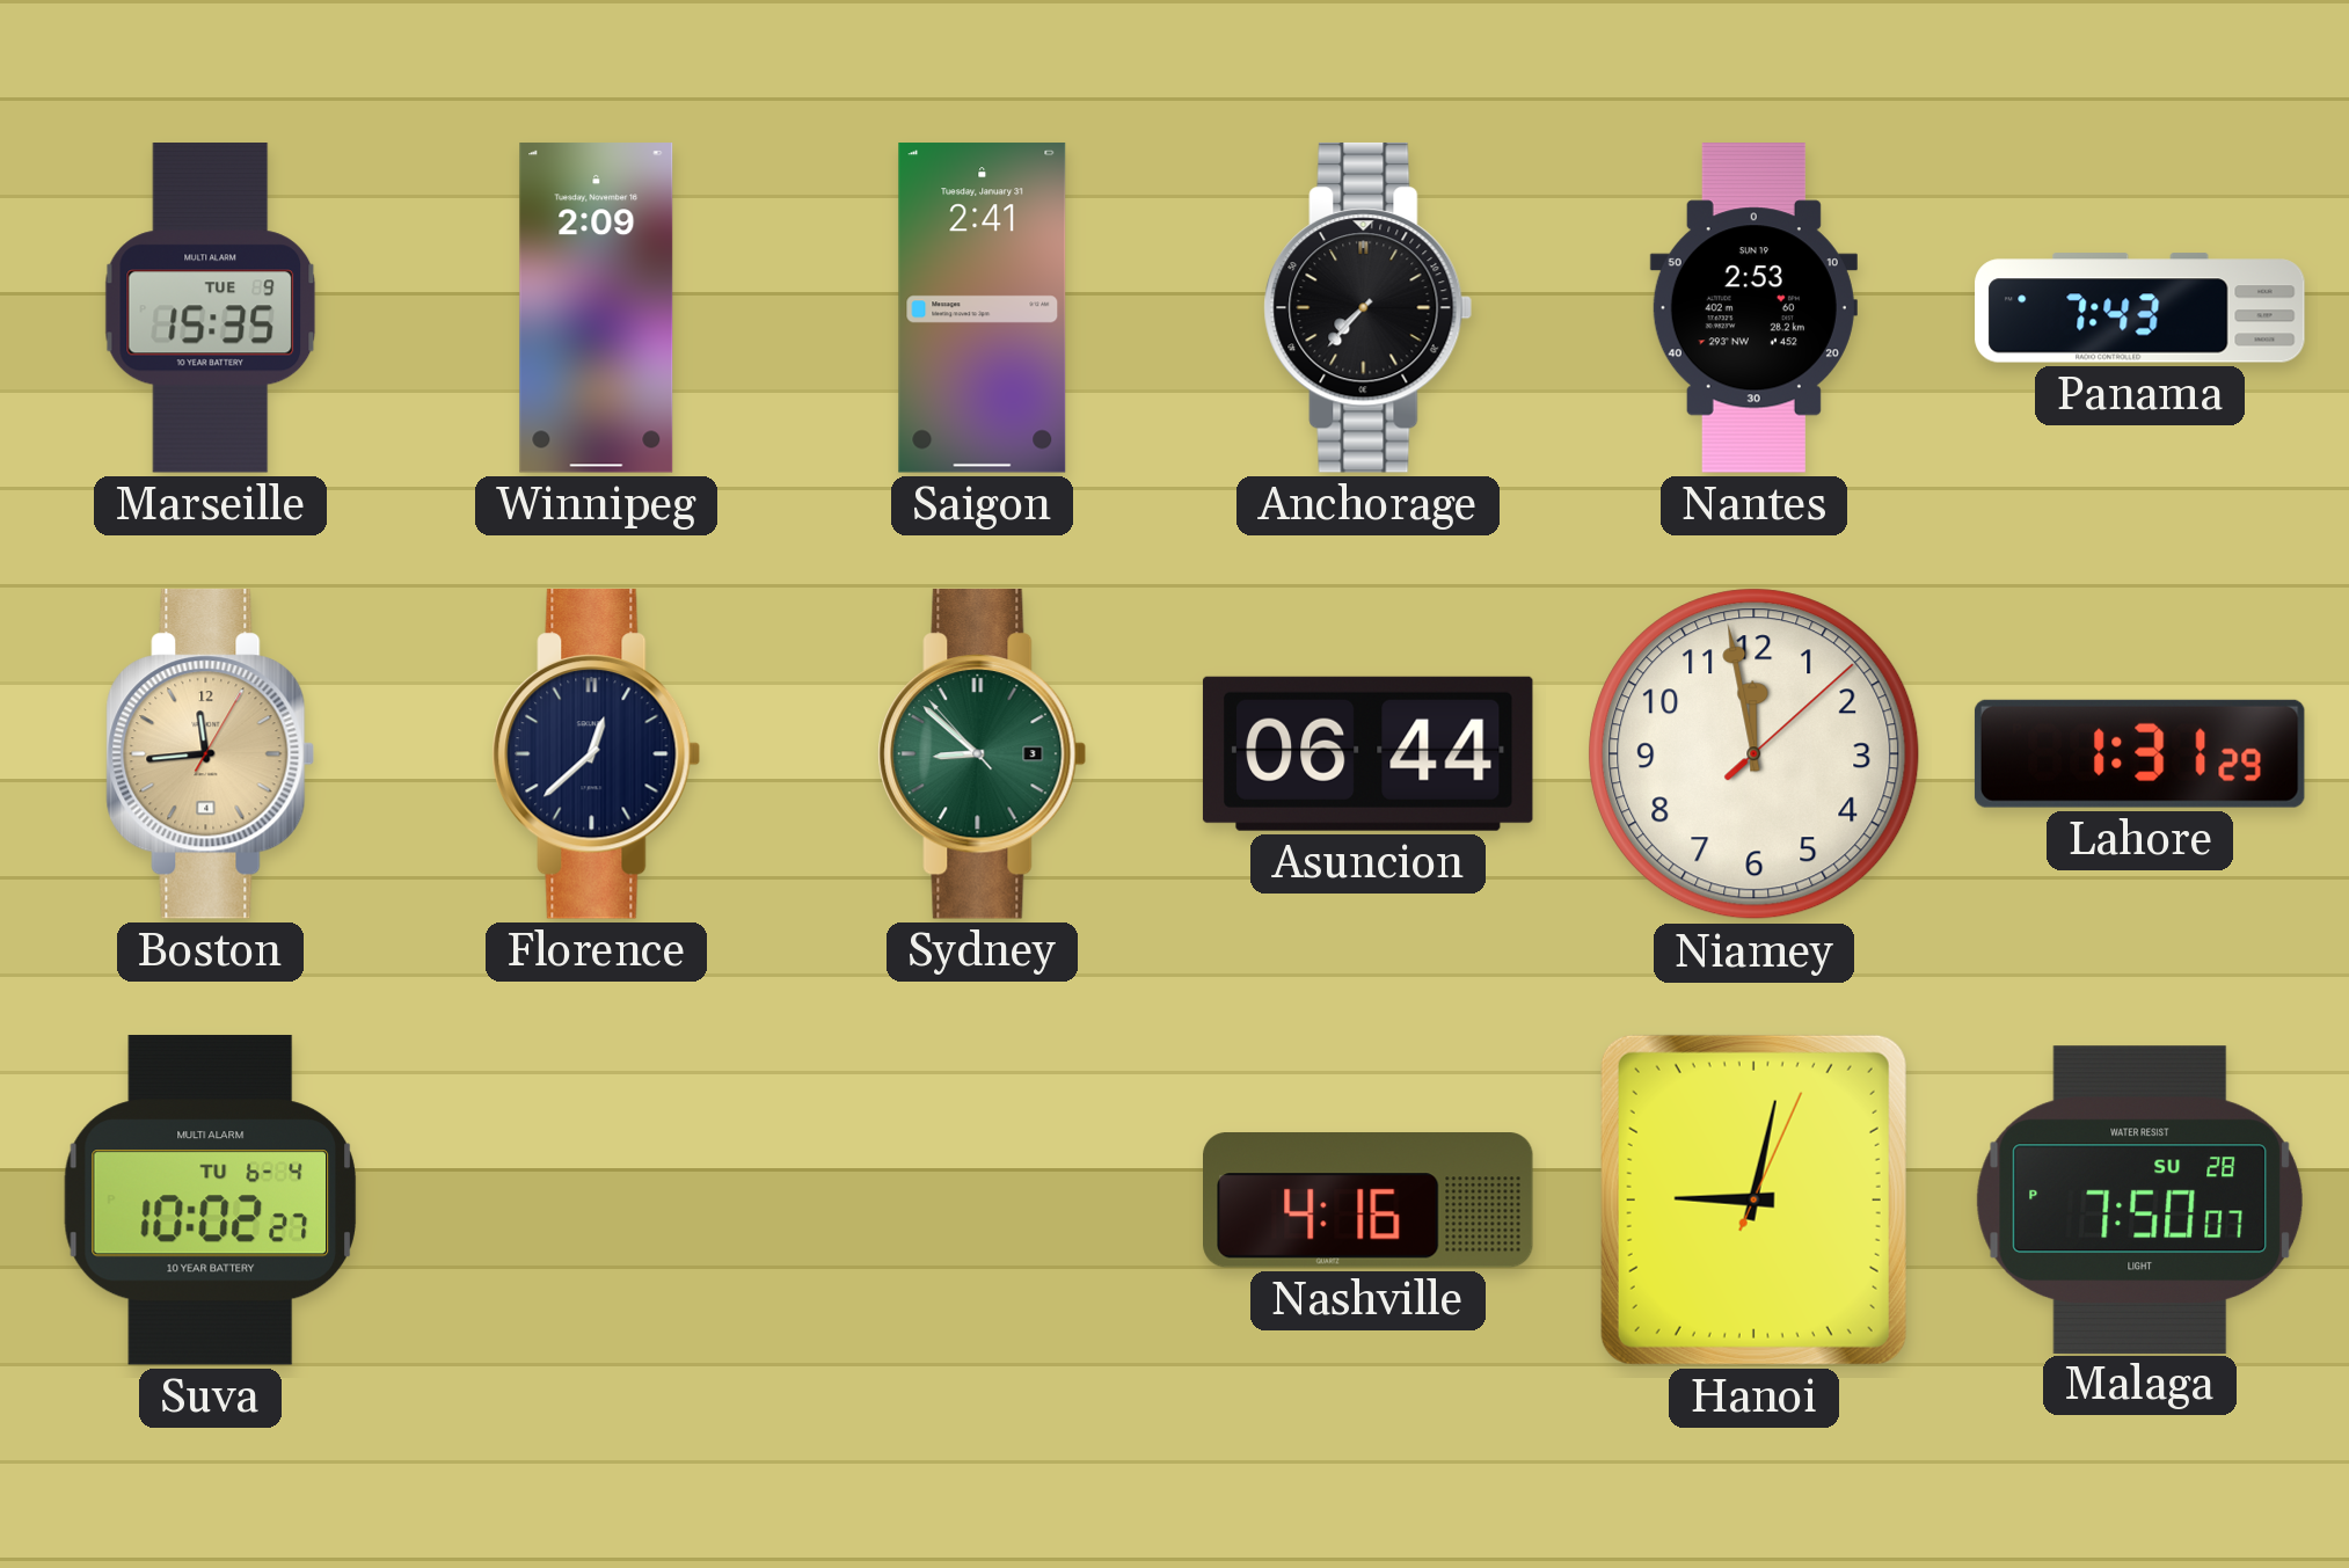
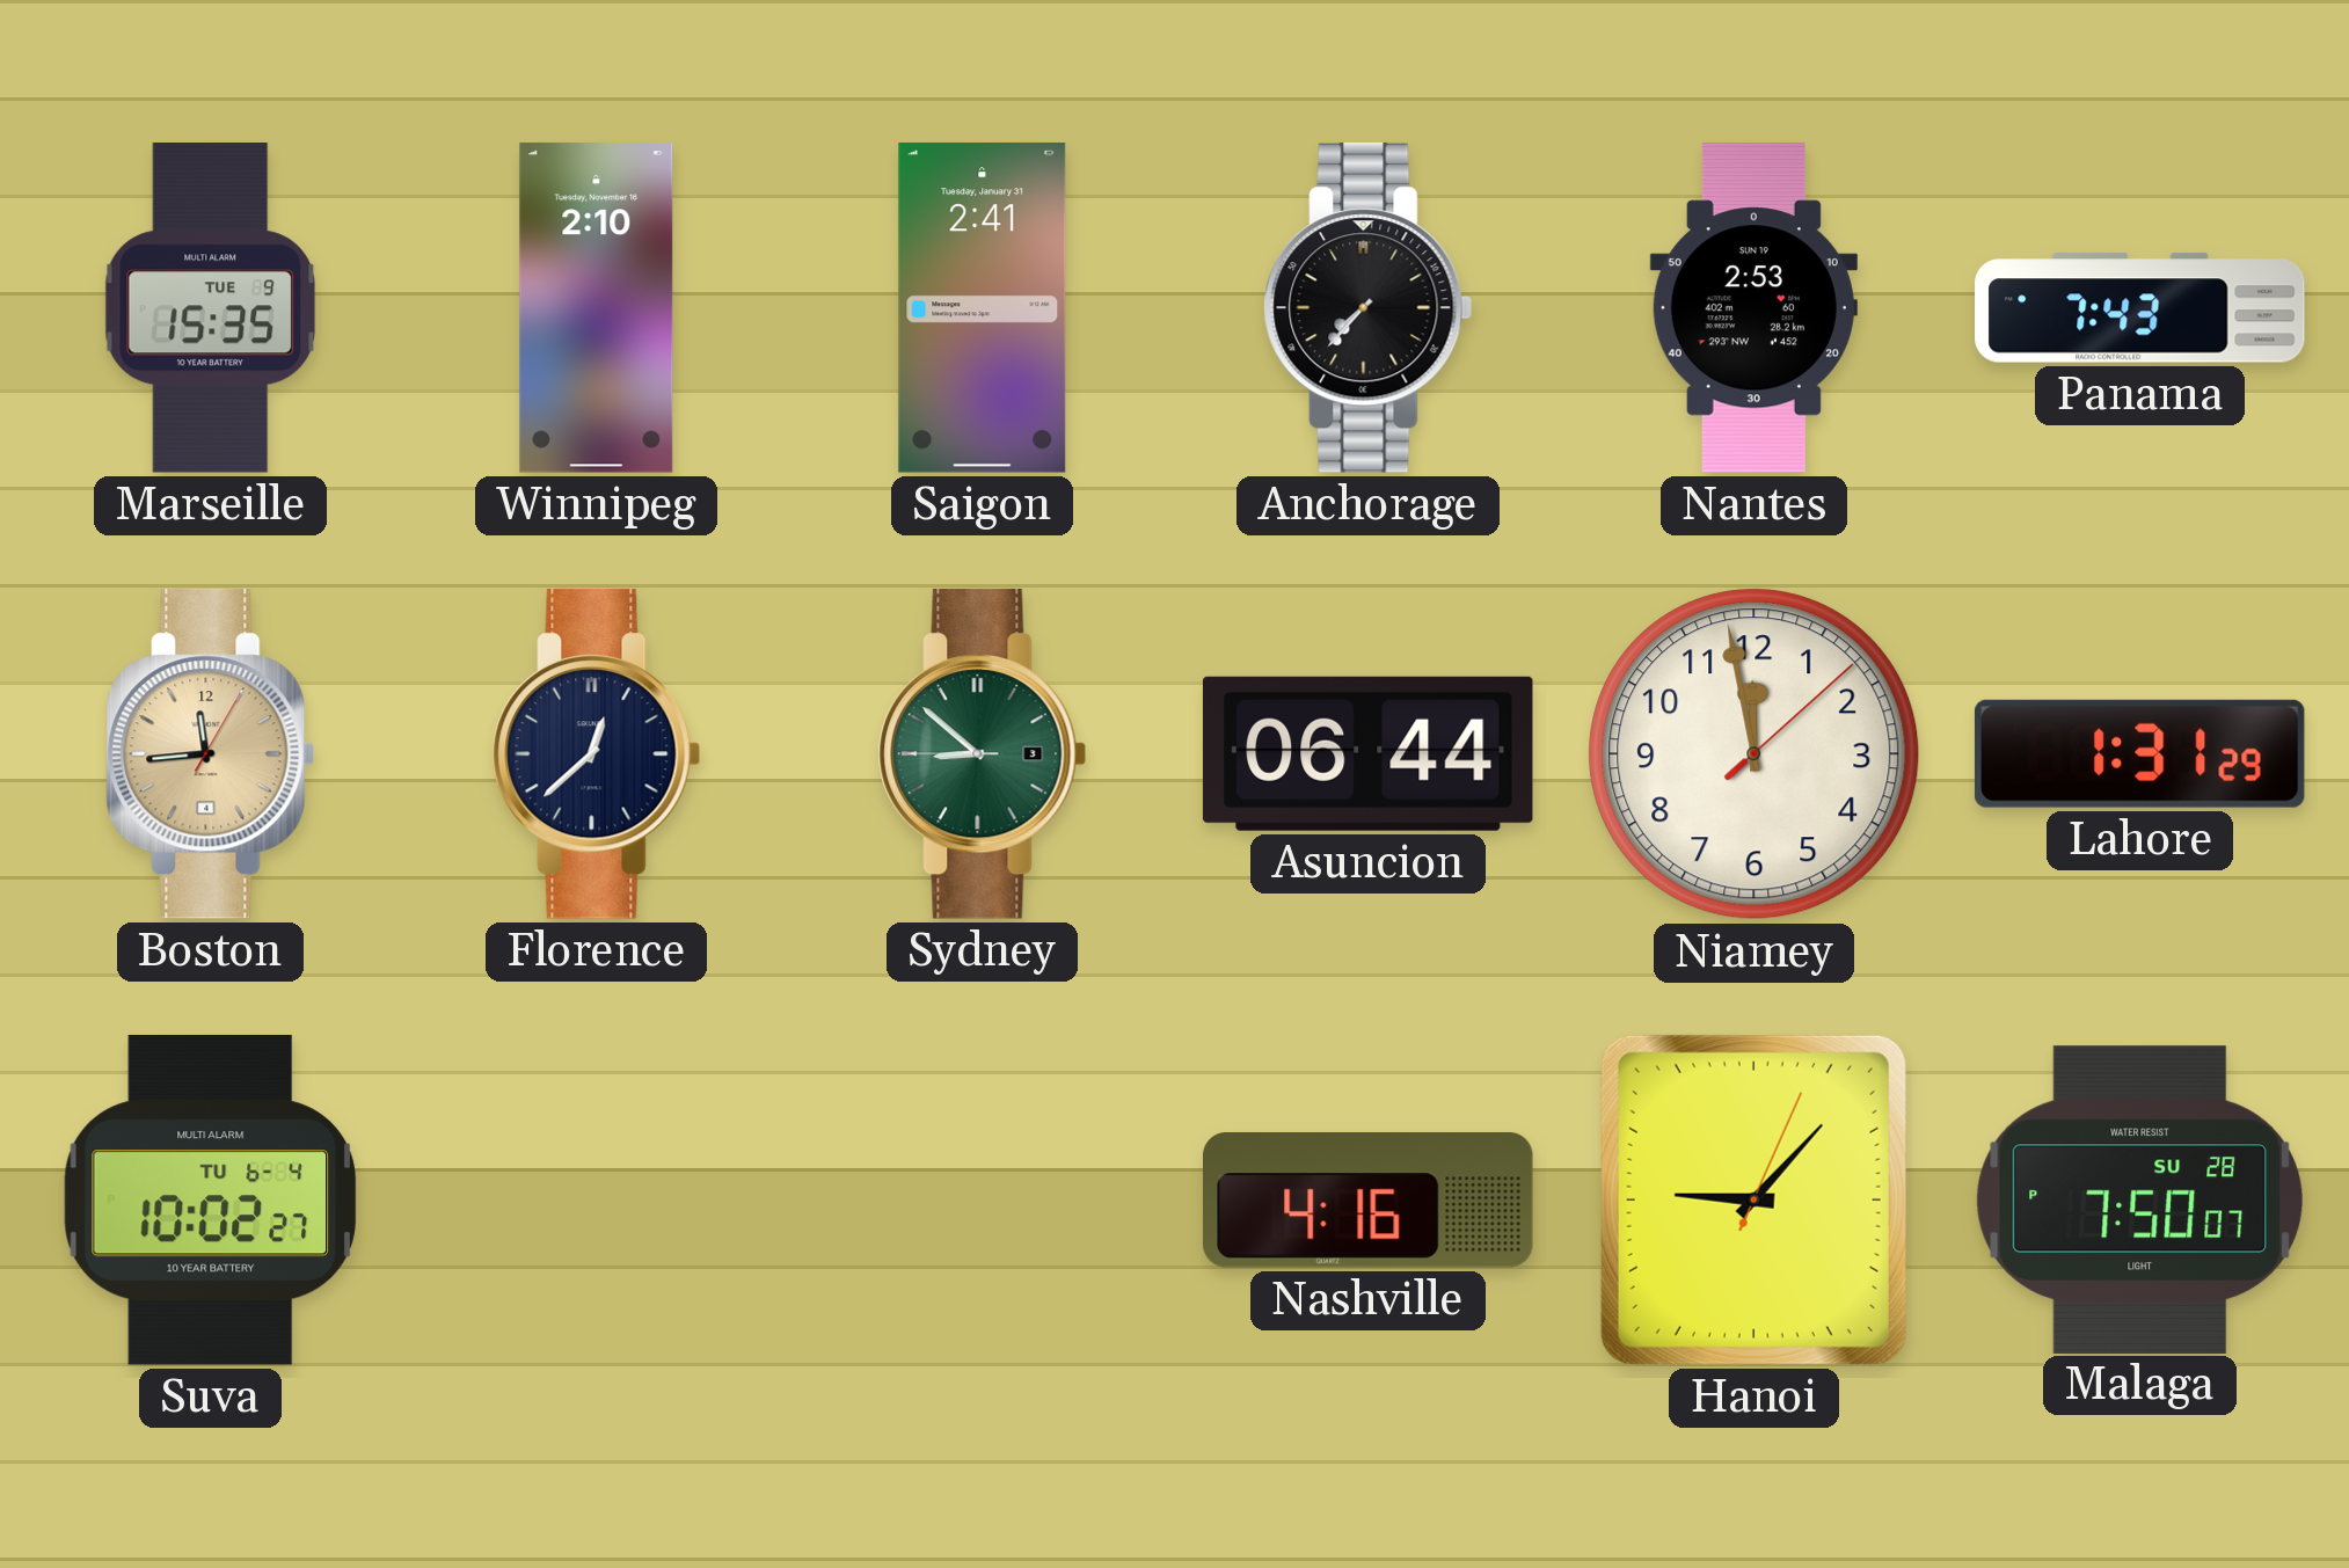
Winnipeg: 2:09 -> 2:10 (597, 308)
Sydney: 8:51:53 -> 8:51:45 (983, 753)
Hanoi: 9:02 -> 9:07 (1753, 1199)
